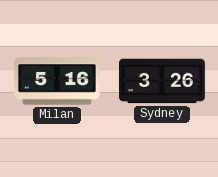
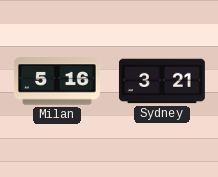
Sydney: 3:26 -> 3:21 (162, 81)
